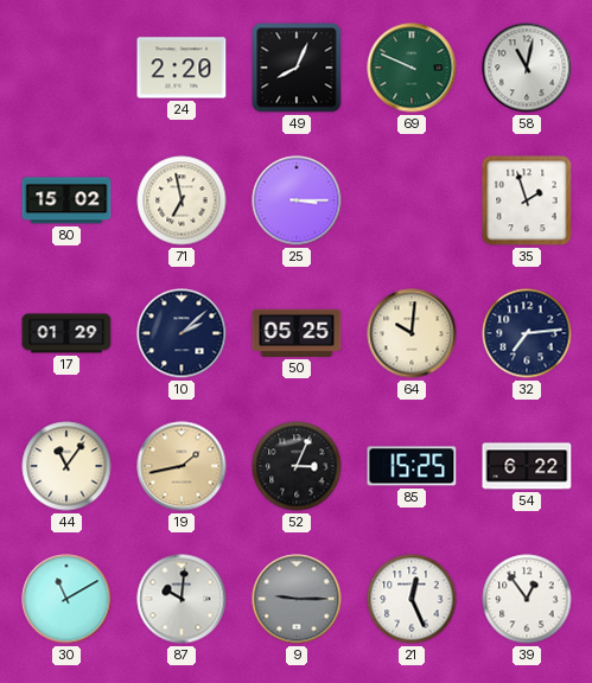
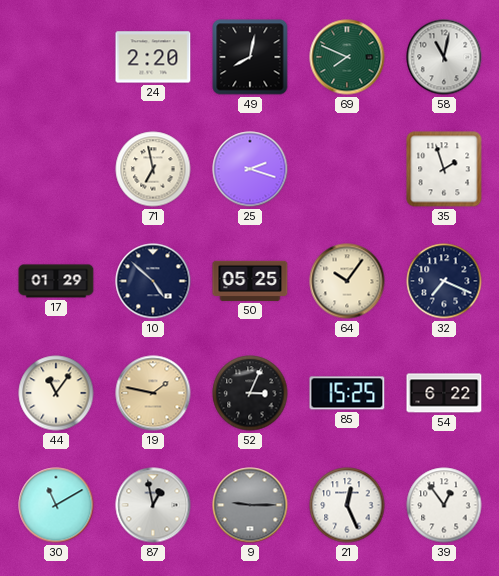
49: 8:04 -> 8:02 (250, 57)
69: 9:49 -> 7:49 (347, 57)
80: 15:02 -> none (66, 200)
25: 3:15 -> 2:18 (250, 169)
10: 2:08 -> 4:52 (153, 281)
64: 10:01 -> 10:06 (347, 281)
32: 7:14 -> 7:19 (444, 281)
19: 1:43 -> 1:47 (153, 393)
87: 10:01 -> 12:58 (153, 505)
